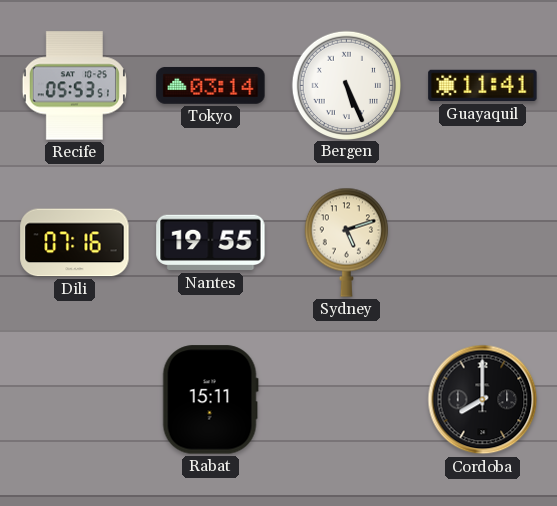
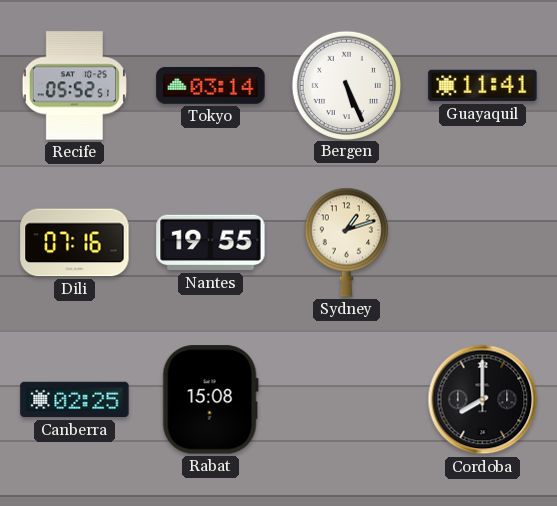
Recife: 05:53 -> 05:52 (74, 86)
Sydney: 5:12 -> 1:12 (346, 242)
Canberra: none -> 02:25 (75, 400)
Rabat: 15:11 -> 15:08 (210, 400)
